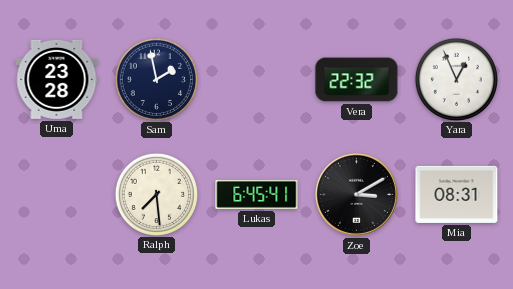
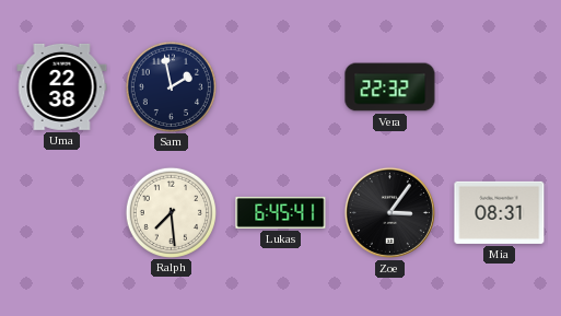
Uma: 23:28 -> 22:38 (62, 86)
Yara: 12:56 -> none (456, 79)
Zoe: 3:10 -> 3:06 (389, 212)
